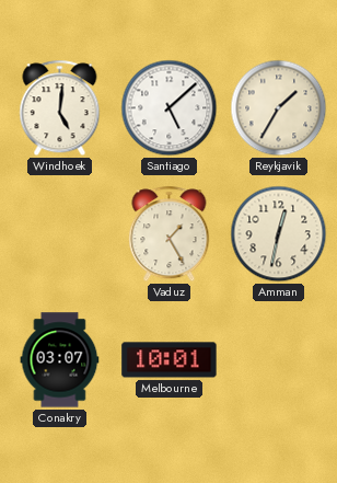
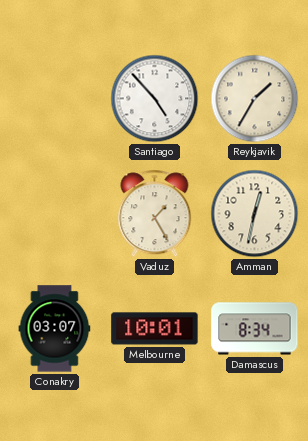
Windhoek: 5:01 -> none (60, 108)
Santiago: 5:08 -> 4:53 (155, 99)
Damascus: none -> 8:34 (255, 329)
